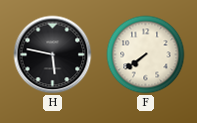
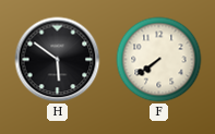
H: 5:47 -> 5:51 (58, 60)
